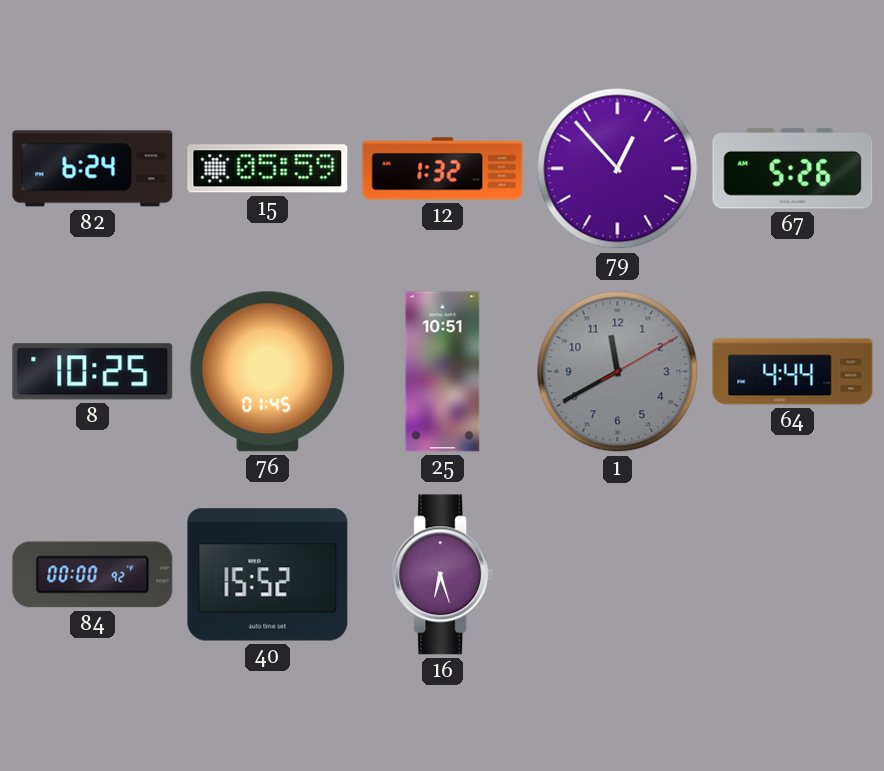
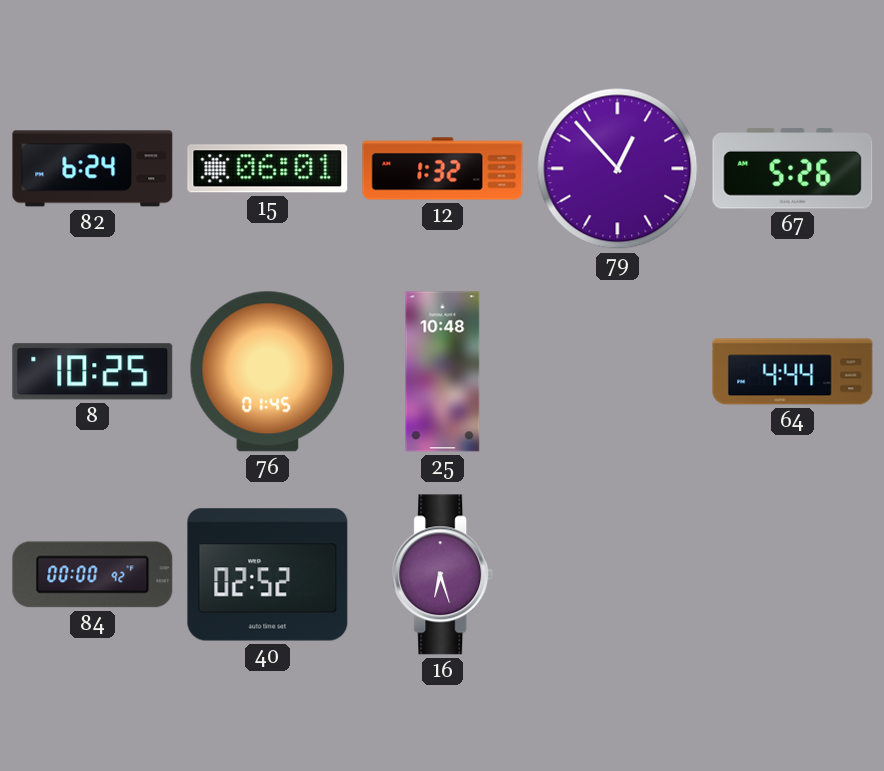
15: 05:59 -> 06:01 (268, 169)
25: 10:51 -> 10:48 (443, 372)
1: 11:40 -> none (618, 372)
40: 15:52 -> 02:52 (268, 575)
